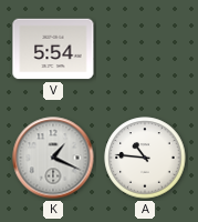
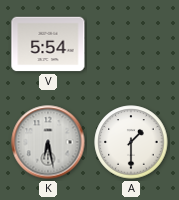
K: 1:19 -> 6:28 (48, 142)
A: 10:46 -> 1:30 (131, 142)
